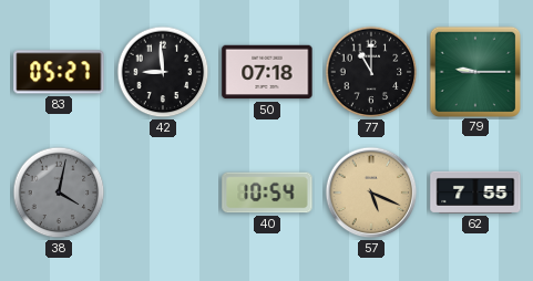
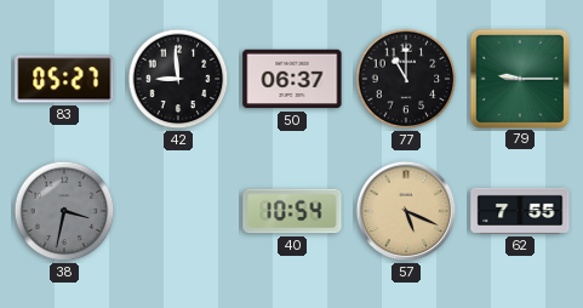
50: 07:18 -> 06:37 (292, 79)
38: 4:02 -> 3:32 (64, 211)
